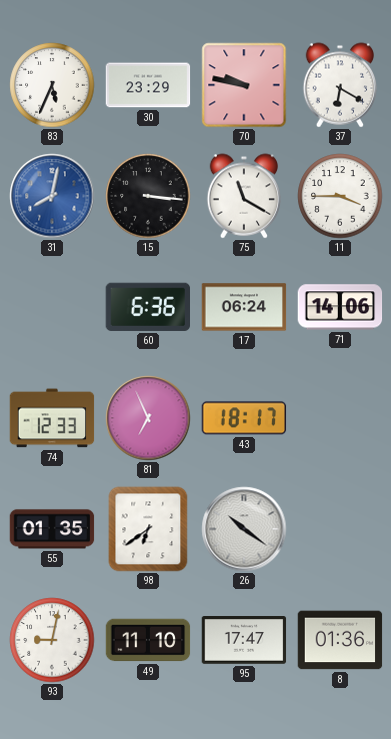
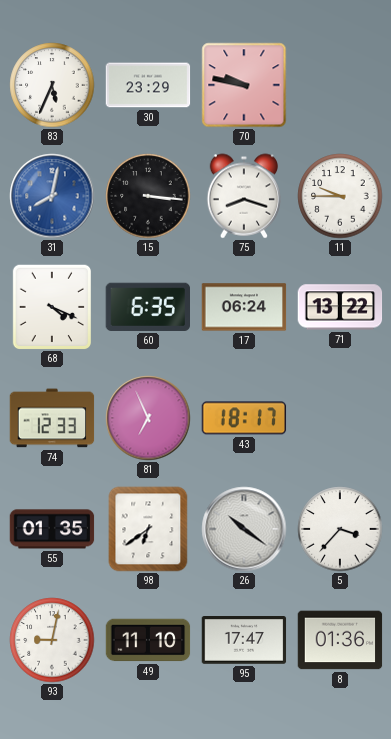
37: 6:20 -> none (340, 85)
75: 11:20 -> 8:18 (244, 196)
11: 3:45 -> 9:45 (340, 196)
68: none -> 4:19 (51, 306)
60: 6:36 -> 6:35 (147, 307)
71: 14:06 -> 13:22 (340, 307)
5: none -> 3:37 (340, 529)
